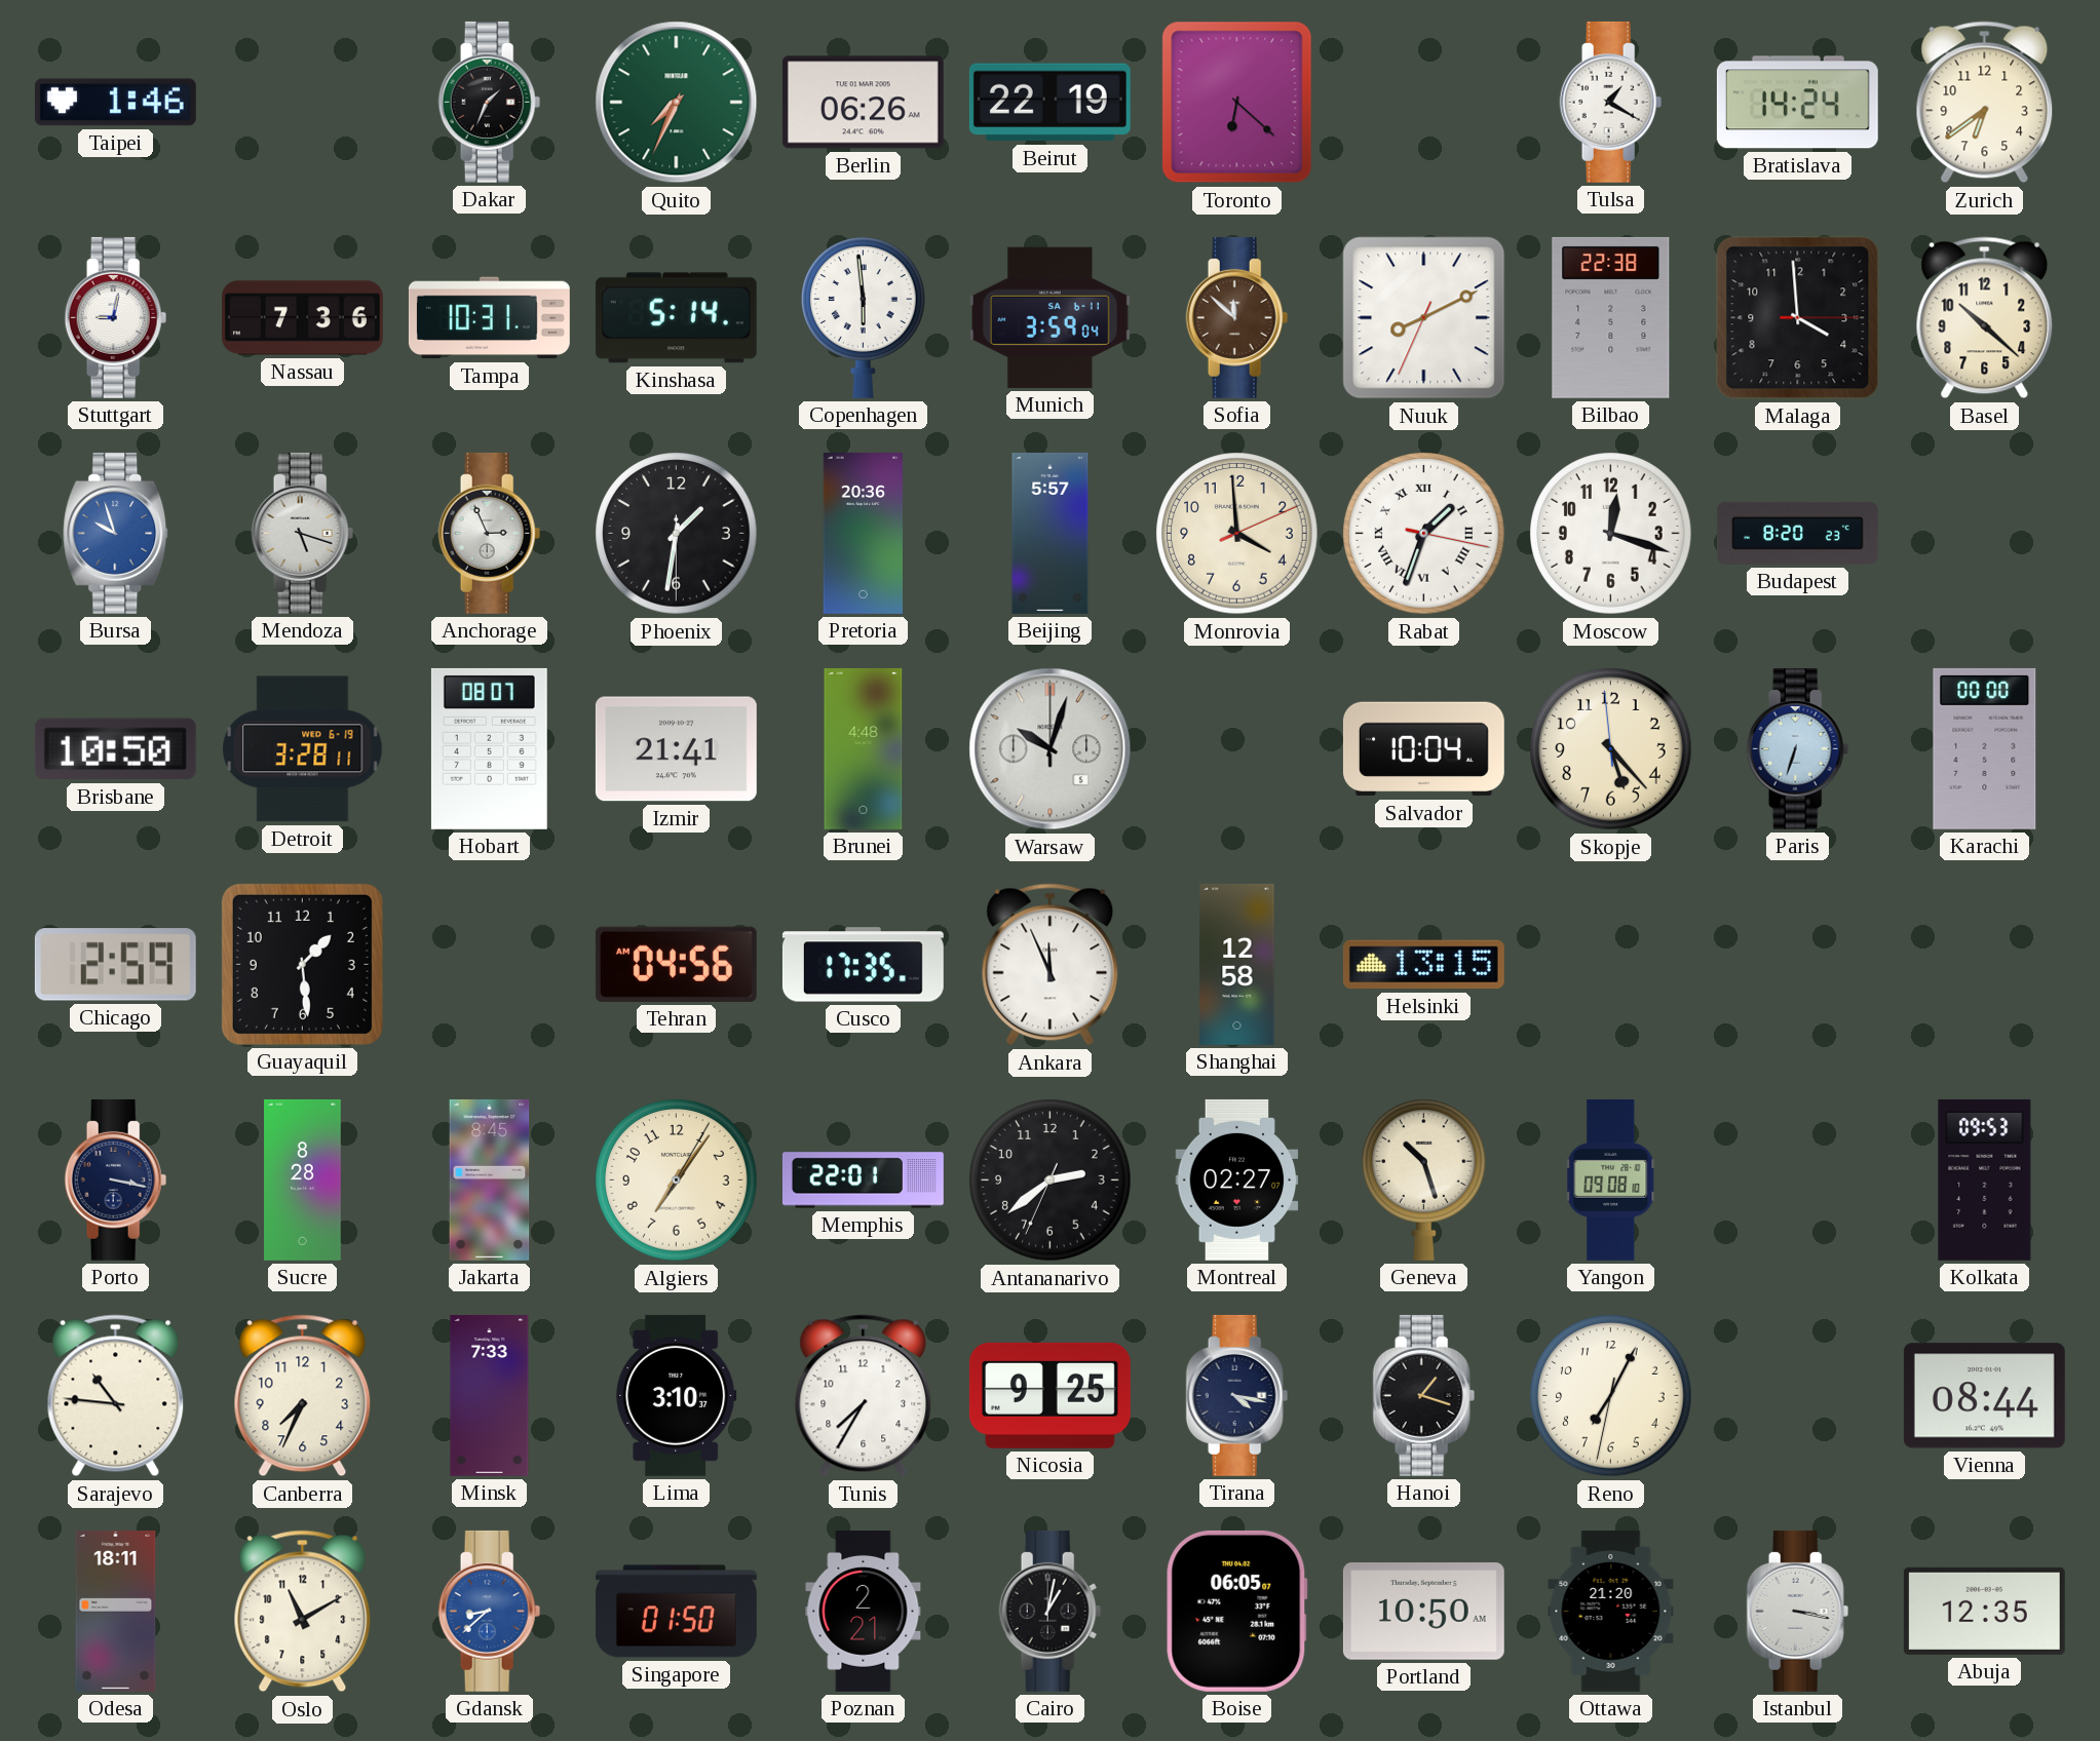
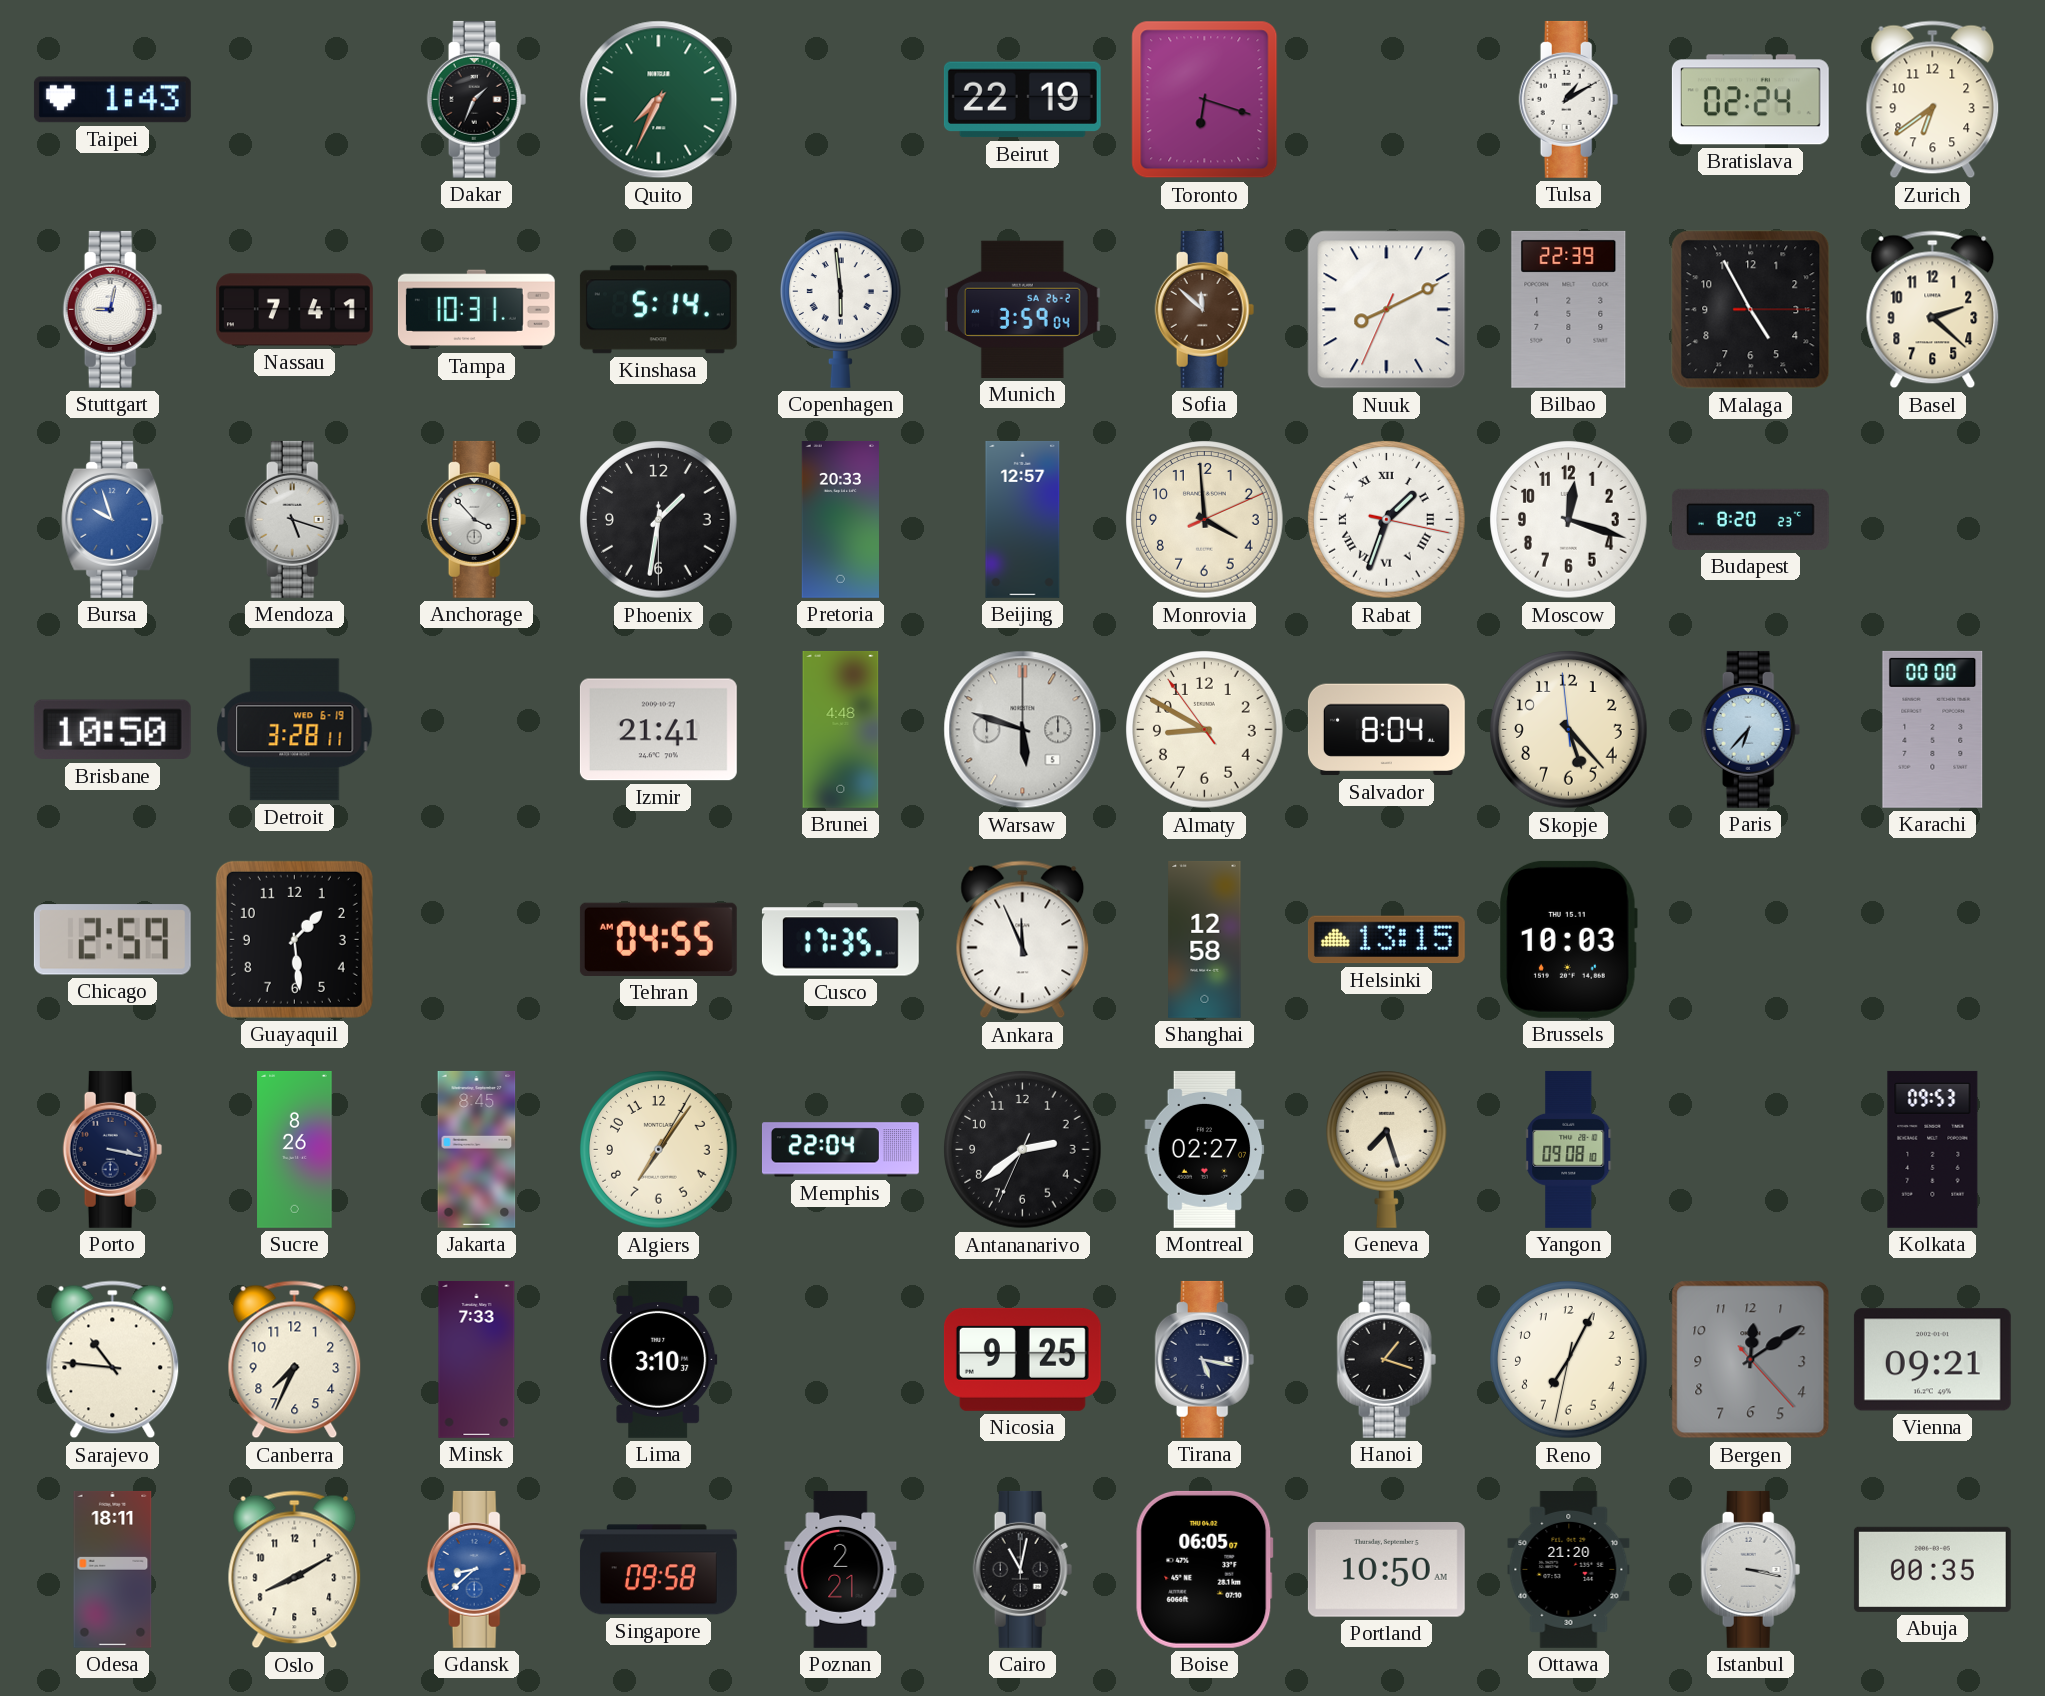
Taipei: 1:46 -> 1:43 (112, 100)
Berlin: 06:26 -> none (863, 103)
Toronto: 6:22 -> 6:18 (1205, 100)
Tulsa: 1:20 -> 1:10 (1569, 99)
Bratislava: 14:24 -> 02:24 (1750, 100)
Nassau: 7:36 -> 7:41 (294, 310)
Munich date: SA 6-11 -> SA 26-2 (1022, 309)
Bilbao: 22:38 -> 22:39 (1569, 309)
Malaga: 3:59 -> 4:55 (1751, 310)
Basel: 10:22 -> 2:22 (1933, 310)
Anchorage: 2:56 -> 3:53 (477, 519)
Pretoria: 20:36 -> 20:33 (840, 519)
Beijing: 5:57 -> 12:57 (1023, 519)
Hobart: 08:07 -> none (489, 748)
Warsaw: 10:03 -> 5:48 (1023, 730)
Almaty: none -> 8:49 (1205, 730)
Salvador: 10:04 -> 8:04 (1386, 730)
Paris: 6:33 -> 6:37 (1751, 729)
Tehran: 04:56 -> 04:55 (658, 939)
Brussels: none -> 10:03 (1568, 939)
Sucre: 8:28 -> 8:26 (295, 1149)
Memphis: 22:01 -> 22:04 (840, 1150)
Geneva: 10:27 -> 7:27 (1387, 1149)
Tunis: 7:35 -> none (864, 1396)
Tirana: 4:17 -> 5:17 (1205, 1359)
Bergen: none -> 12:09 (1751, 1360)
Vienna: 08:44 -> 09:21 (1932, 1360)
Oslo: 11:10 -> 8:10 (295, 1570)
Singapore: 01:50 -> 09:58 (658, 1570)
Cairo: 1:02 -> 11:02 (1023, 1569)
Abuja: 12:35 -> 00:35 (1932, 1569)
